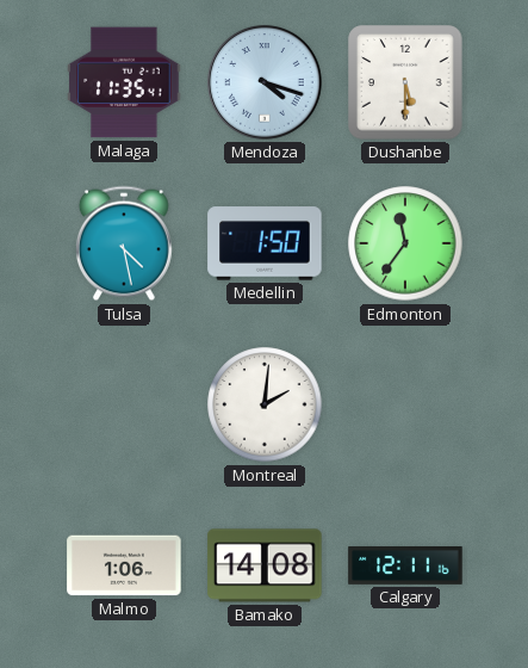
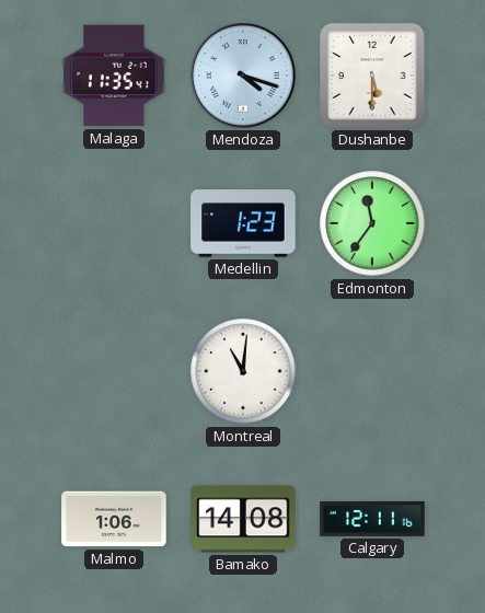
Tulsa: 4:28 -> none (124, 243)
Medellin: 1:50 -> 1:23 (243, 223)
Montreal: 2:01 -> 11:01 (243, 371)
